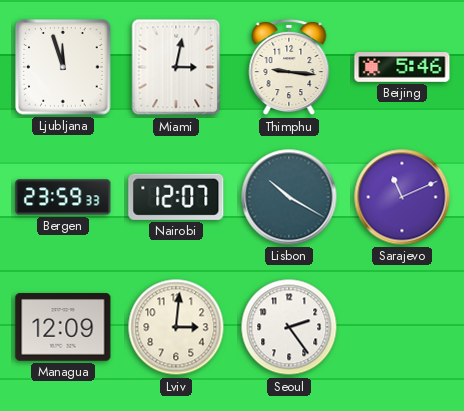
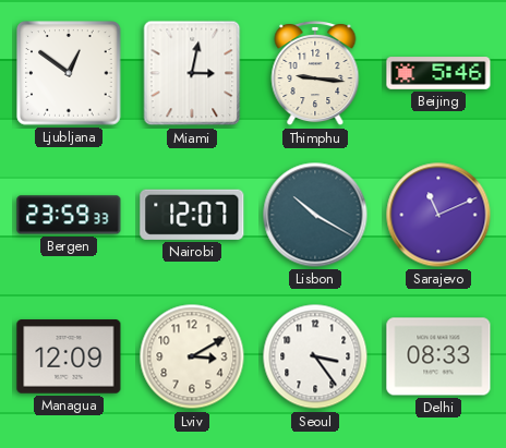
Ljubljana: 11:57 -> 12:51 (69, 73)
Lviv: 3:01 -> 3:10 (192, 356)
Seoul: 2:24 -> 3:24 (315, 356)
Delhi: none -> 08:33 (438, 356)
